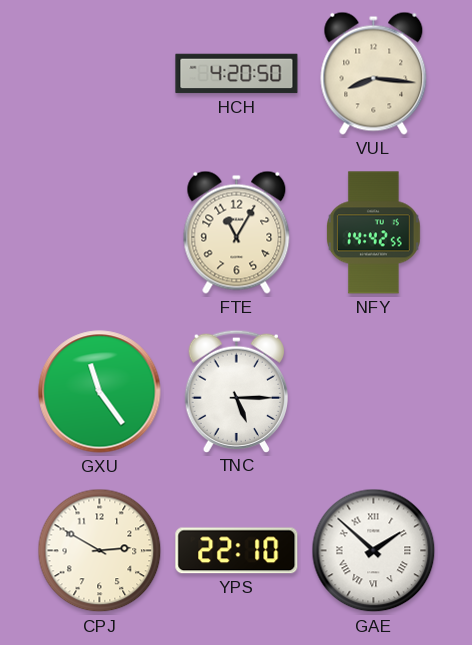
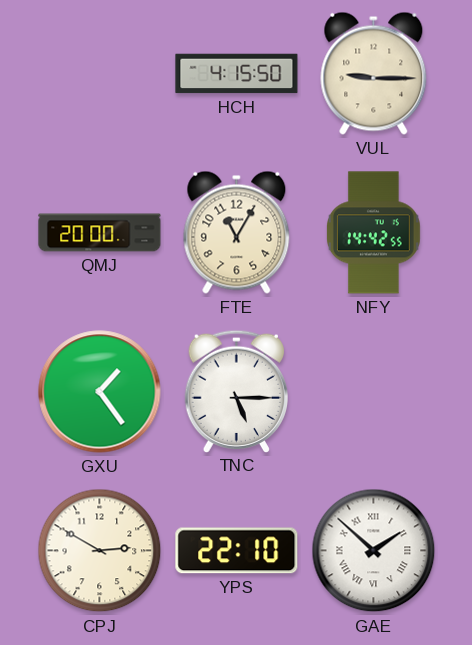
HCH: 4:20 -> 4:15 (237, 74)
VUL: 8:16 -> 9:15 (374, 73)
QMJ: none -> 20:00 (100, 233)
GXU: 11:24 -> 1:24 (100, 392)
